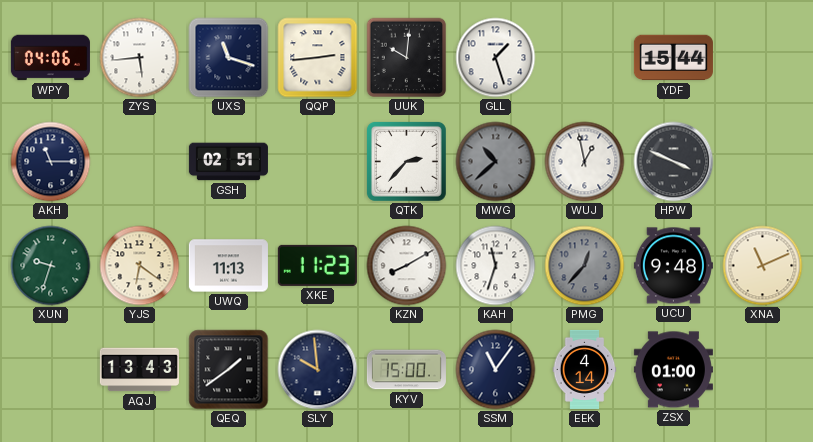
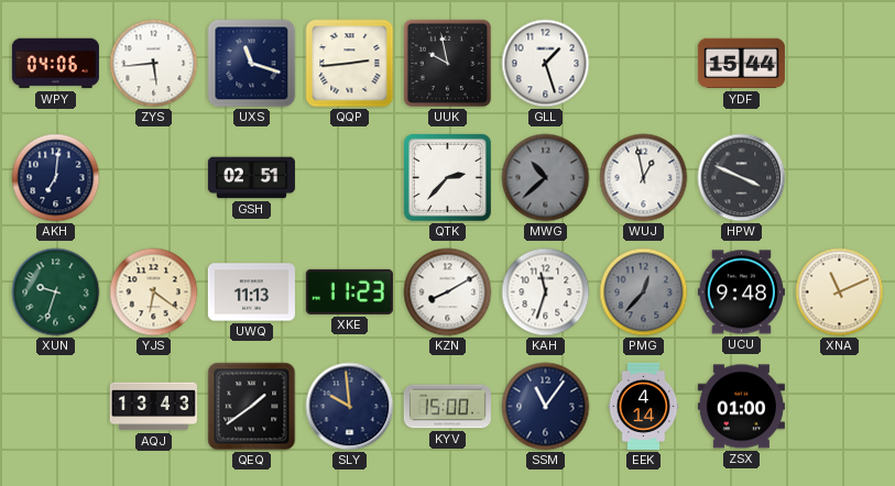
UUK: 10:01 -> 9:58 (448, 64)
AKH: 11:15 -> 7:01 (56, 178)
